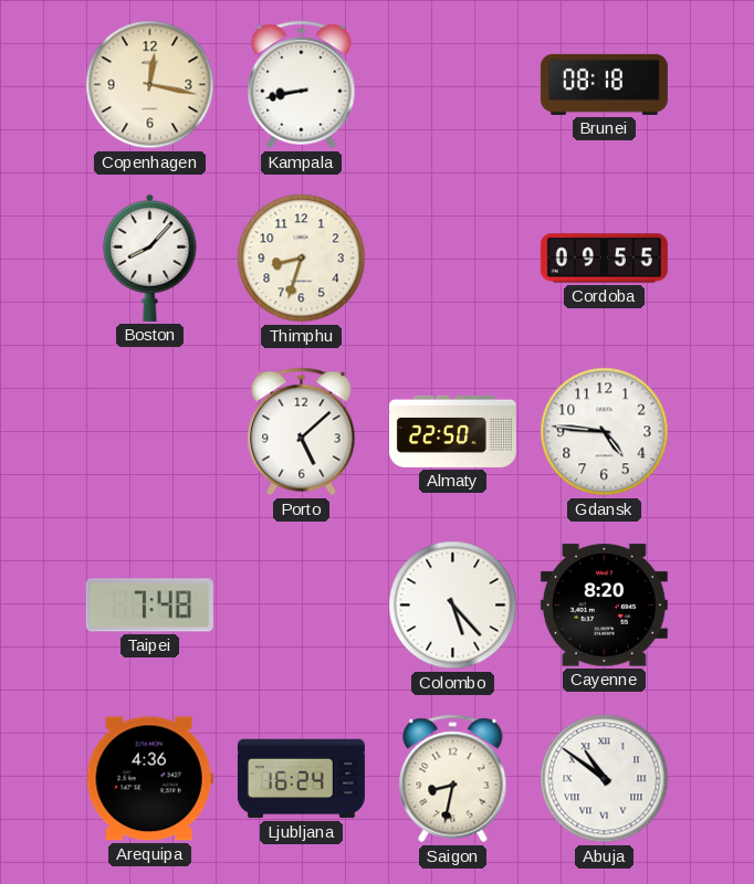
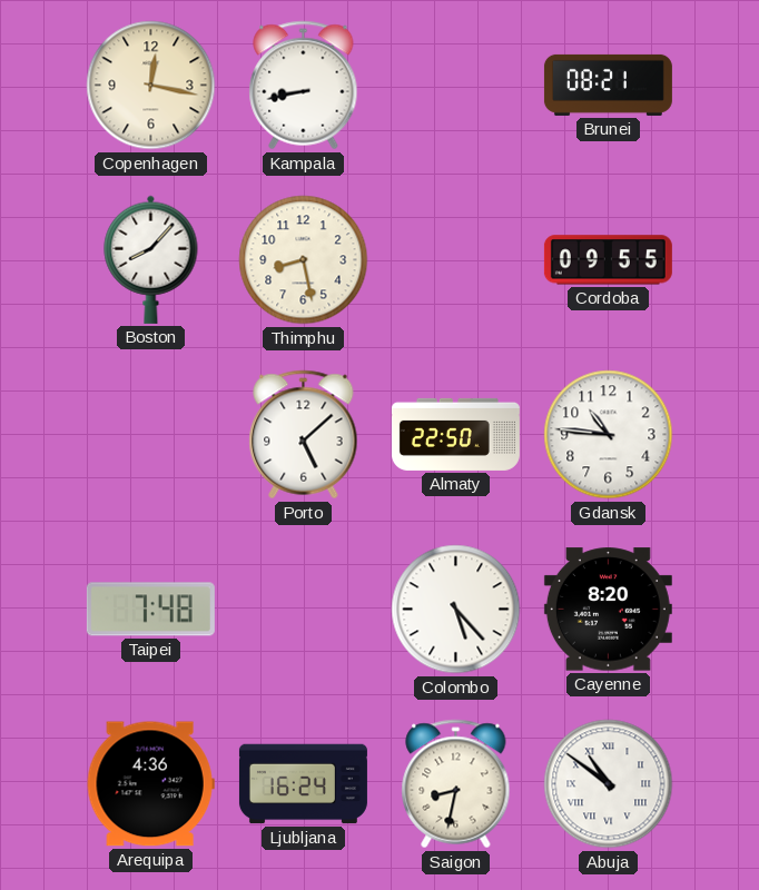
Brunei: 08:18 -> 08:21 (608, 85)
Thimphu: 8:33 -> 8:28 (304, 260)
Gdansk: 4:46 -> 10:46 (609, 435)
